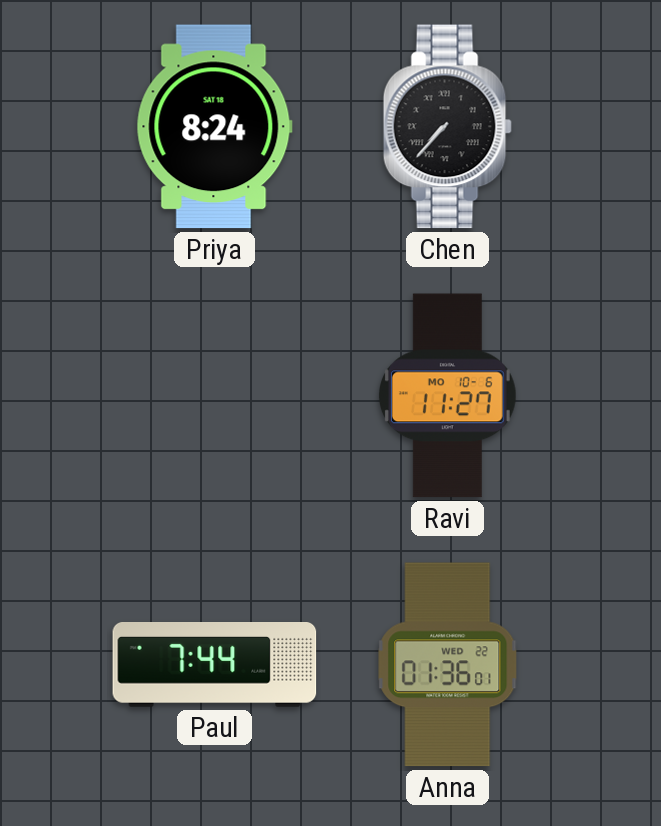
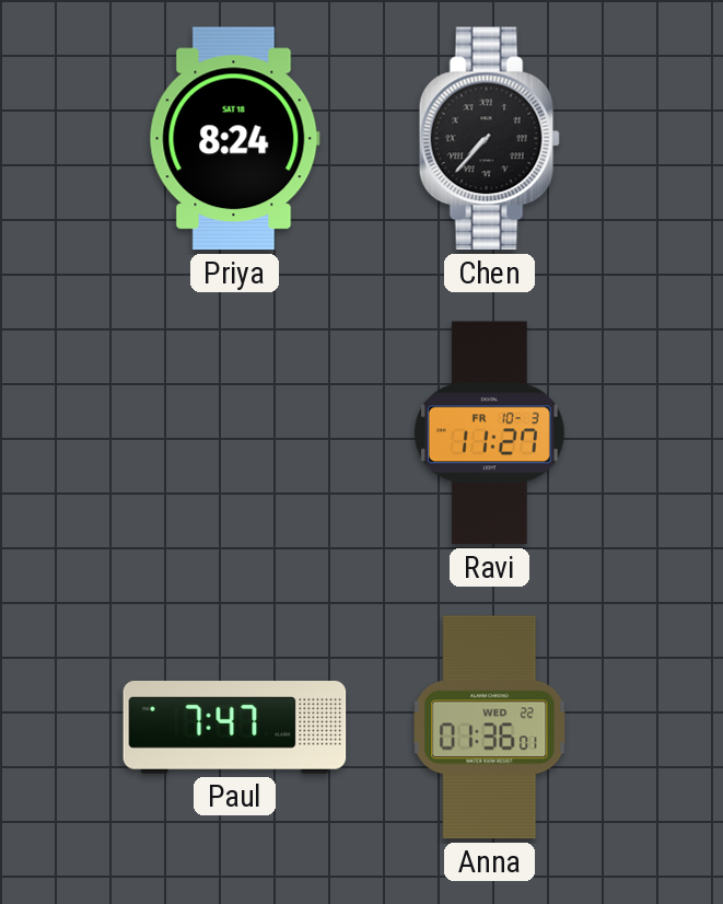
Ravi date: MO 10-6 -> FR 10-3 (489, 433)
Paul: 7:44 -> 7:47 (235, 728)
